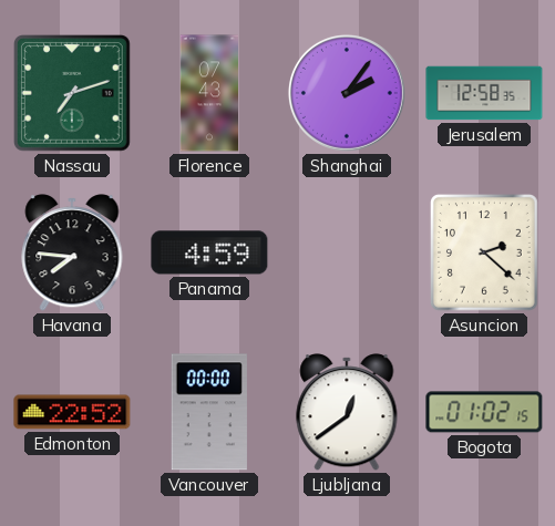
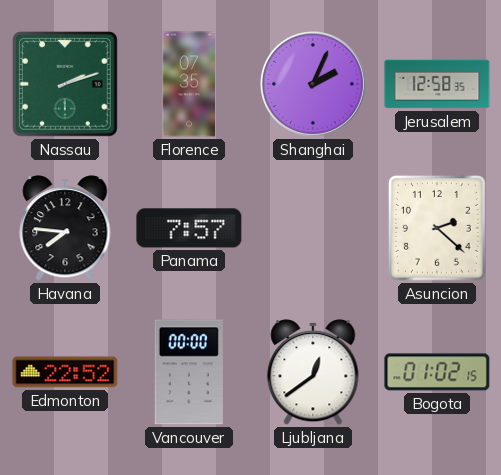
Nassau: 7:12 -> 2:12 (66, 85)
Florence: 07:43 -> 07:35 (189, 84)
Shanghai: 2:06 -> 2:04 (313, 84)
Panama: 4:59 -> 7:57 (189, 228)
